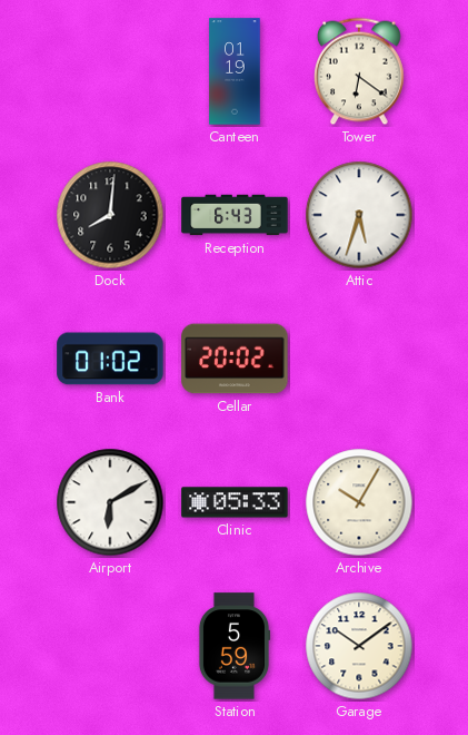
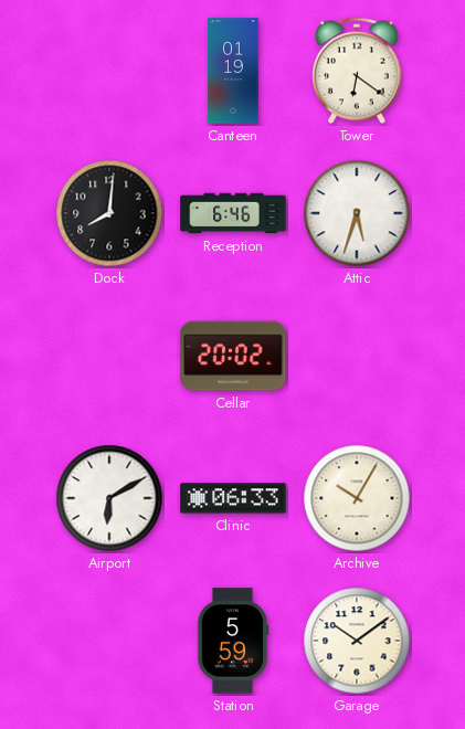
Reception: 6:43 -> 6:46 (233, 213)
Bank: 01:02 -> none (110, 359)
Clinic: 05:33 -> 06:33 (233, 498)
